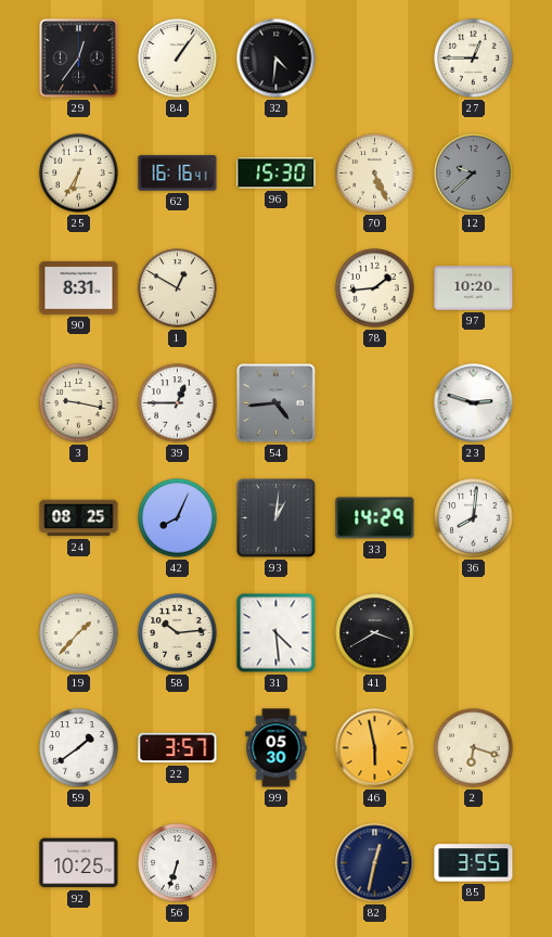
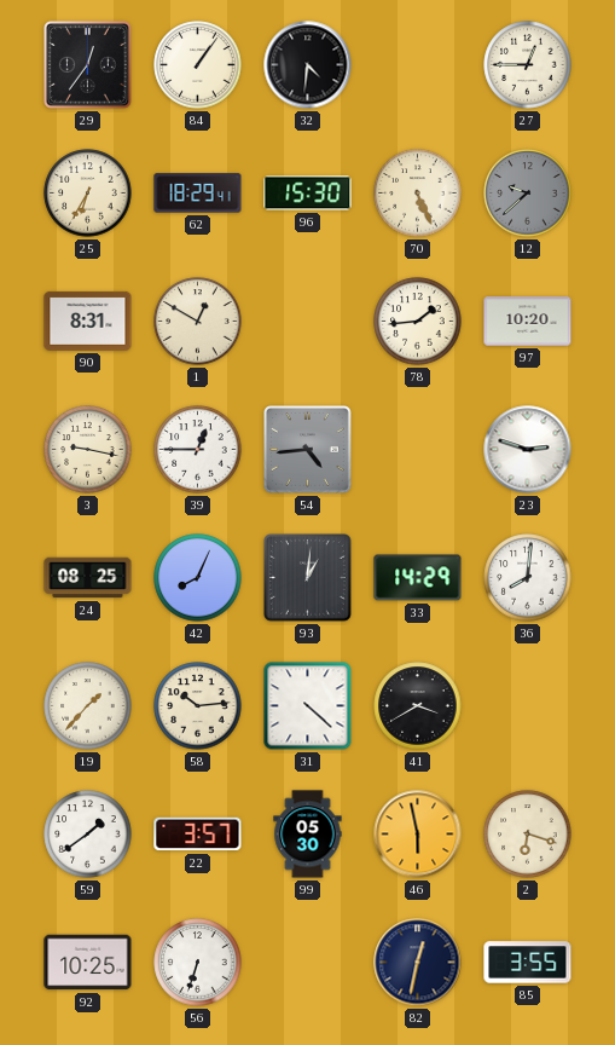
62: 16:16 -> 18:29 (198, 194)
31: 4:29 -> 4:22 (308, 706)
